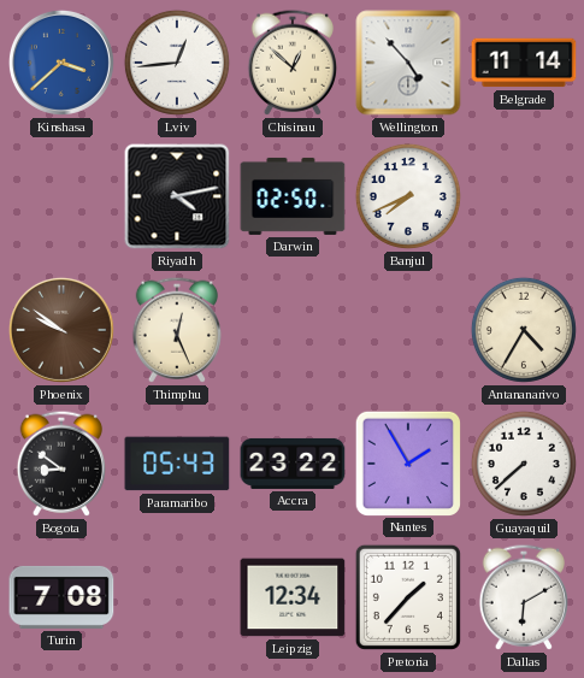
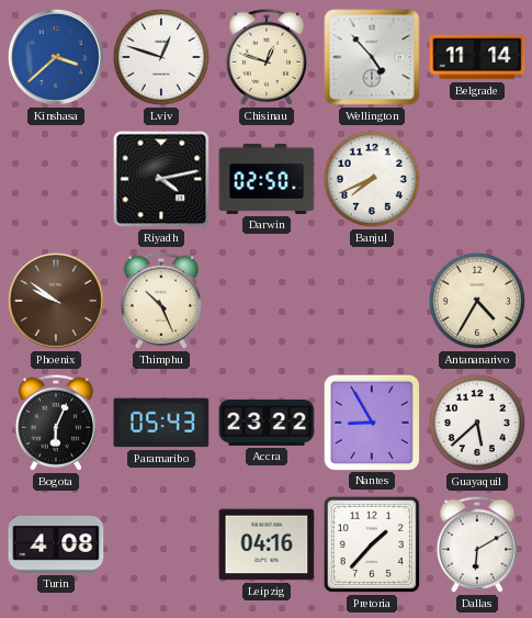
Lviv: 12:44 -> 12:48 (161, 57)
Chisinau: 12:52 -> 12:48 (265, 57)
Thimphu: 12:26 -> 10:26 (160, 301)
Bogota: 8:51 -> 6:04 (55, 423)
Nantes: 1:55 -> 8:55 (371, 422)
Guayaquil: 7:38 -> 5:38 (477, 423)
Turin: 7:08 -> 4:08 (56, 544)
Leipzig: 12:34 -> 04:16 (267, 544)
